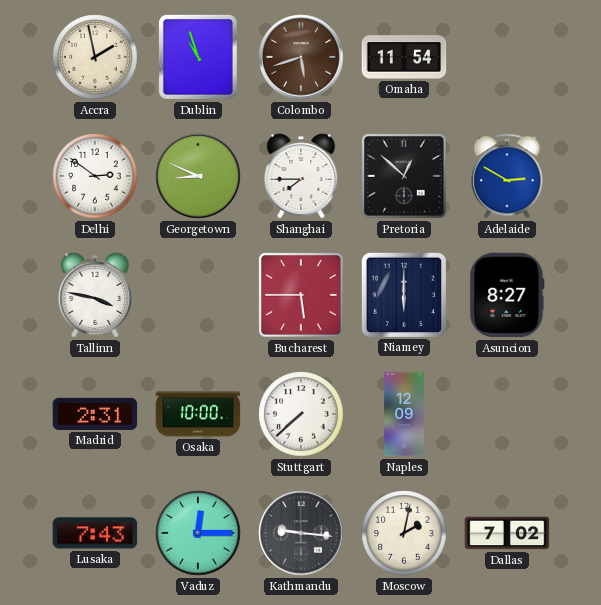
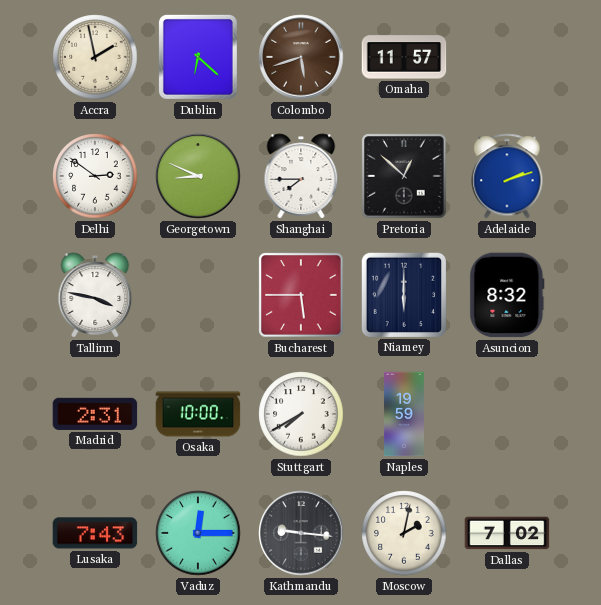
Dublin: 10:57 -> 6:22 (198, 57)
Omaha: 11:54 -> 11:57 (404, 57)
Adelaide: 2:50 -> 2:12 (507, 176)
Asuncion: 8:27 -> 8:32 (507, 295)
Stuttgart: 7:38 -> 7:40 (301, 414)
Naples: 12:09 -> 19:59 (404, 414)
